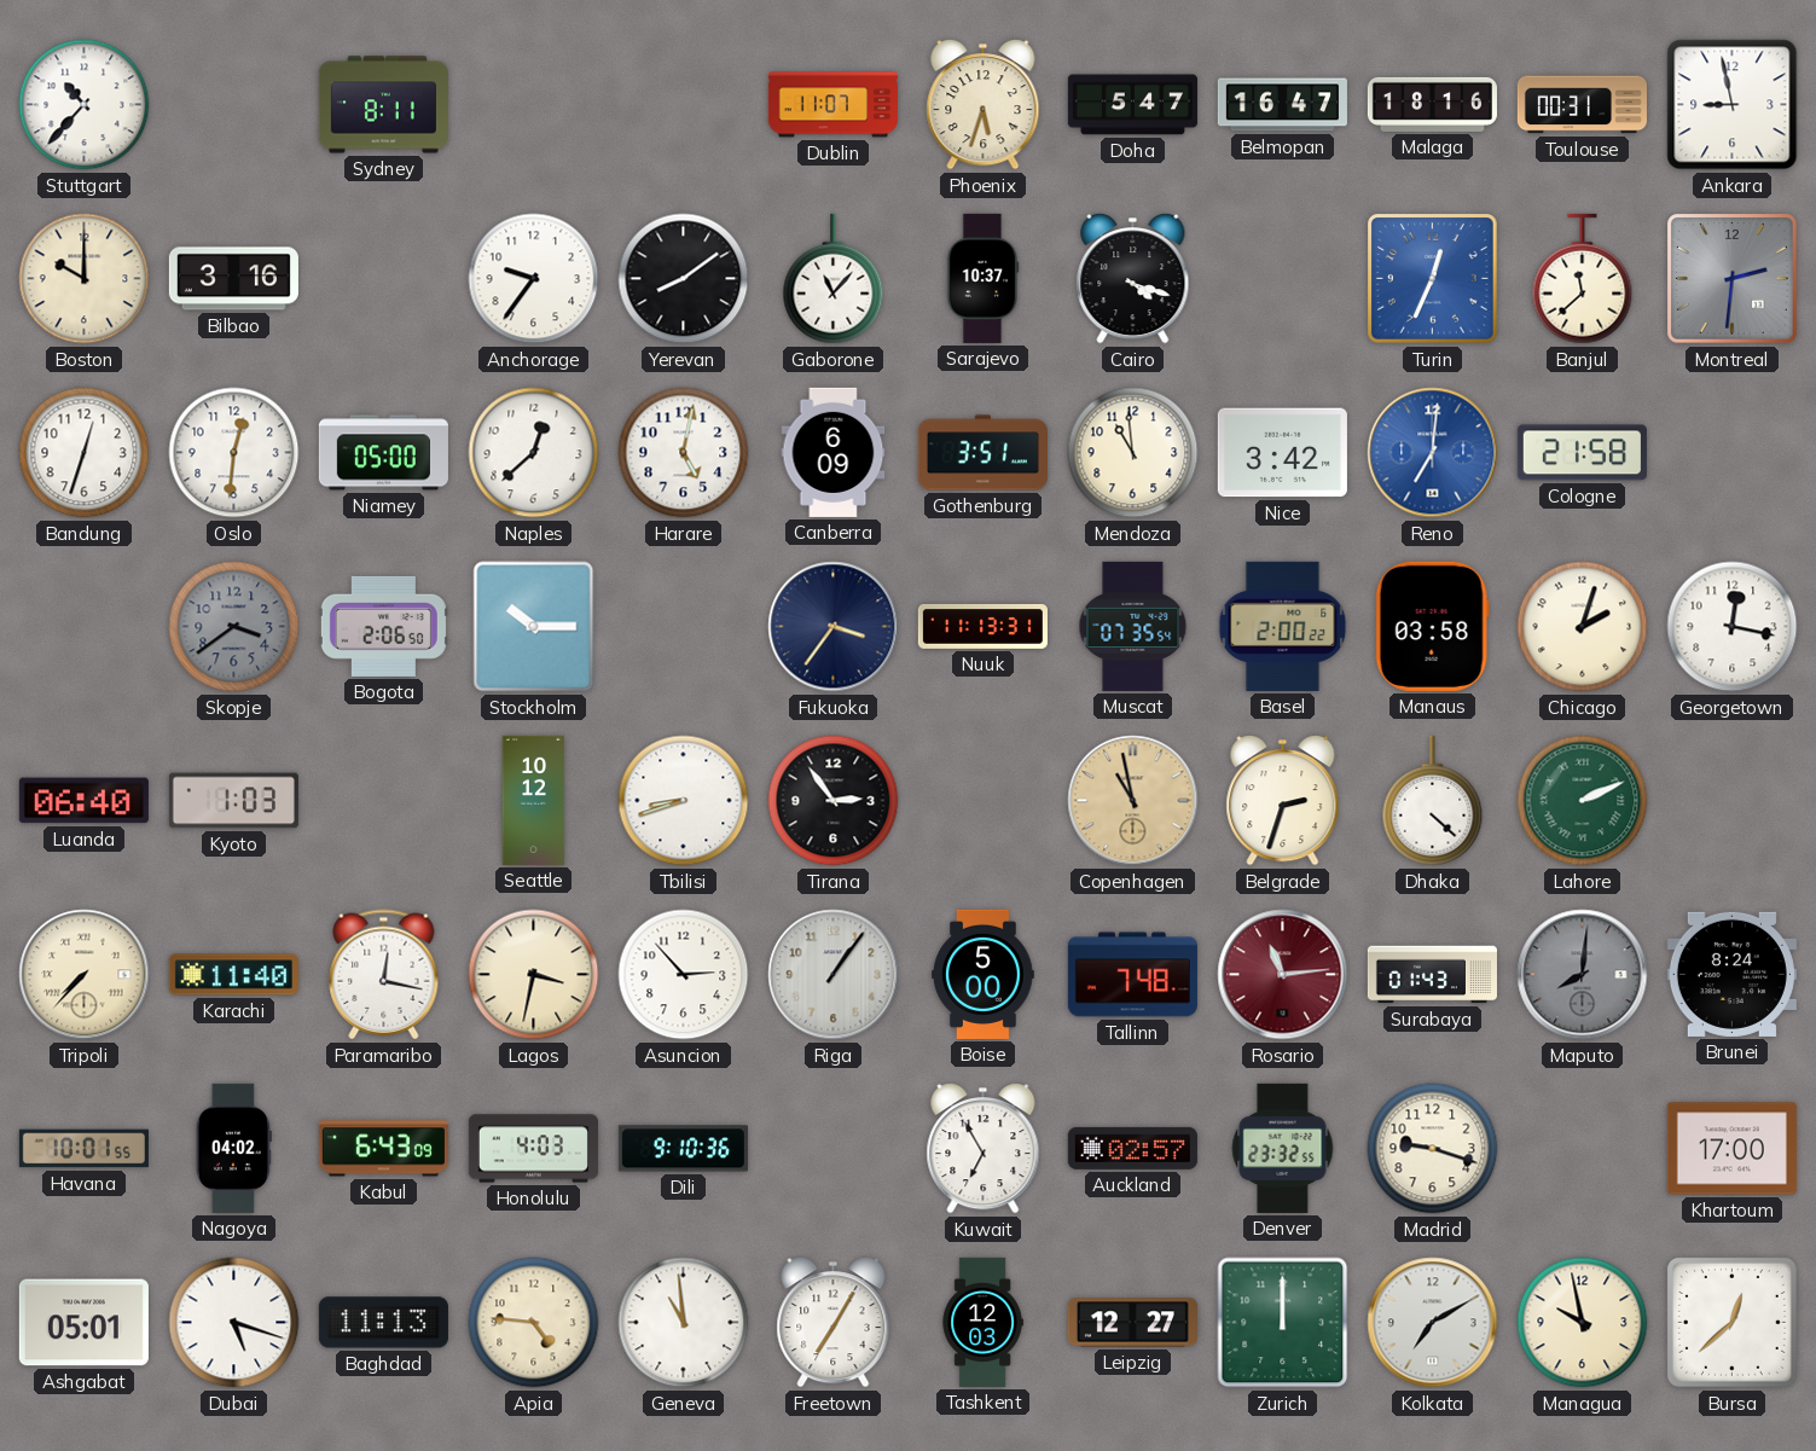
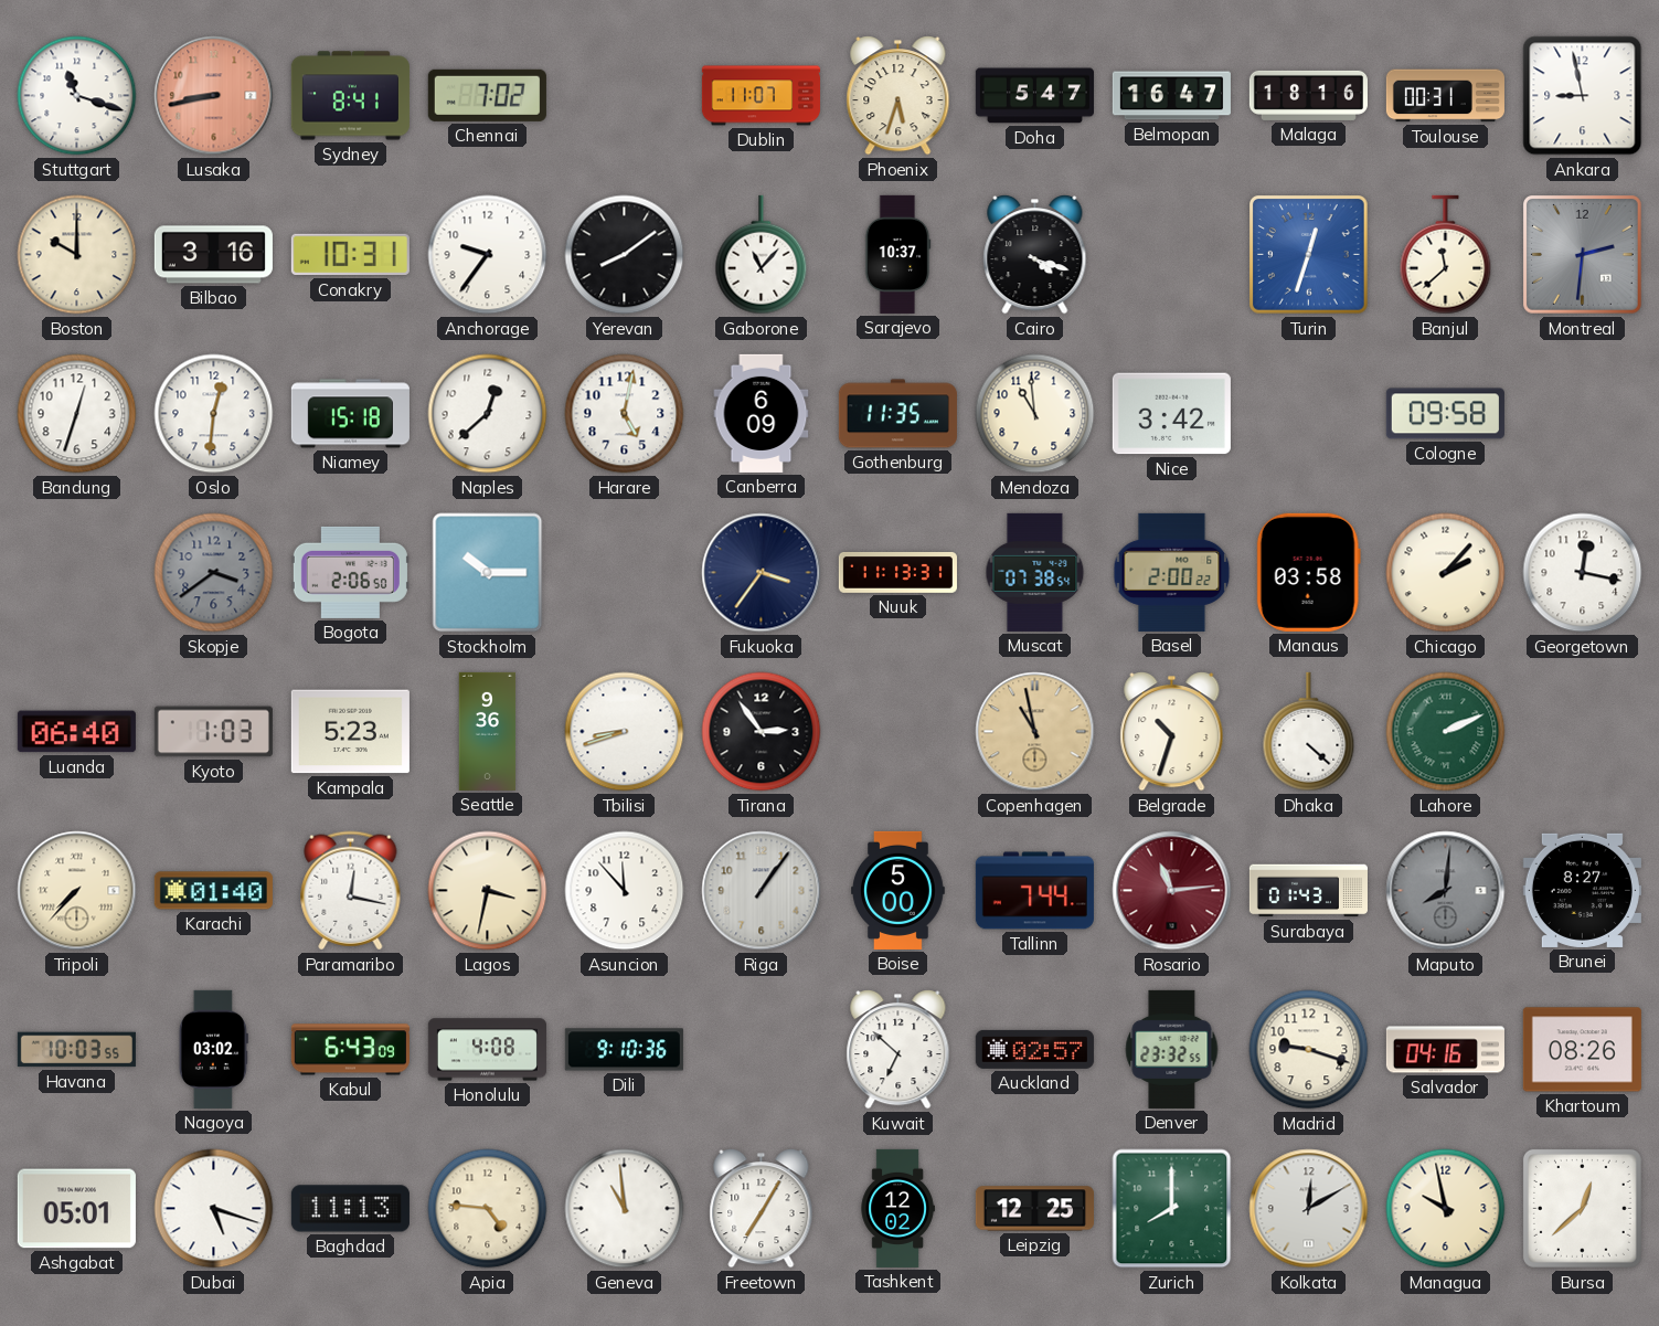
Stuttgart: 10:37 -> 11:18 (77, 96)
Lusaka: none -> 8:43 (214, 96)
Sydney: 8:11 -> 8:41 (350, 96)
Chennai: none -> 7:02 (487, 95)
Conakry: none -> 10:31 (350, 255)
Turin: 12:34 -> 12:33 (1309, 255)
Niamey: 05:00 -> 15:18 (350, 414)
Gothenburg: 3:51 -> 11:35 (897, 414)
Reno: 7:01 -> none (1433, 453)
Cologne: 21:58 -> 09:58 (1445, 414)
Muscat: 07:35 -> 07:38 (1035, 572)
Chicago: 2:03 -> 2:07 (1446, 573)
Kampala: none -> 5:23 (350, 732)
Seattle: 10:12 -> 9:36 (488, 731)
Belgrade: 2:33 -> 10:33 (1172, 732)
Karachi: 11:40 -> 01:40 (213, 891)
Asuncion: 2:53 -> 11:53 (625, 891)
Tallinn: 7:48 -> 7:44 (1034, 891)
Brunei: 8:24 -> 8:27 (1582, 890)
Havana: 10:01 -> 10:03 (76, 1050)
Nagoya: 04:02 -> 03:02 (213, 1049)
Honolulu: 4:03 -> 4:08 (487, 1050)
Kuwait: 6:55 -> 6:52 (898, 1050)
Salvador: none -> 04:16 (1445, 1050)
Khartoum: 17:00 -> 08:26 (1582, 1050)
Tashkent: 12:03 -> 12:02 (897, 1208)
Leipzig: 12:27 -> 12:25 (1034, 1209)
Zurich: 12:00 -> 8:00 (1172, 1209)
Kolkata: 7:10 -> 12:10 (1309, 1209)
